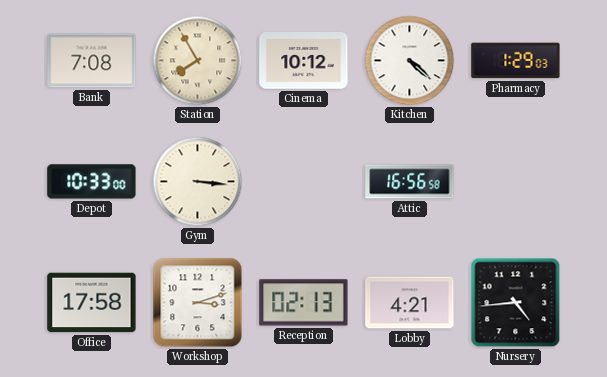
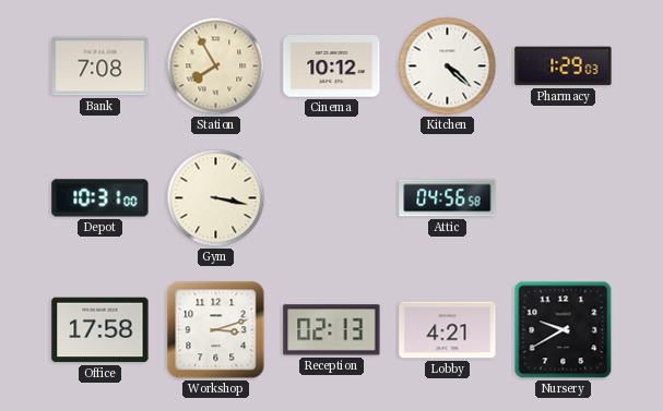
Depot: 10:33 -> 10:31 (100, 198)
Gym: 3:16 -> 3:17 (216, 198)
Attic: 16:56 -> 04:56 (448, 198)
Nursery: 4:44 -> 9:40 (564, 330)
